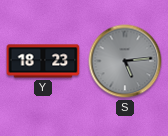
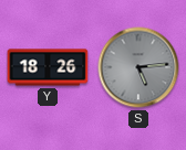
Y: 18:23 -> 18:26 (48, 67)
